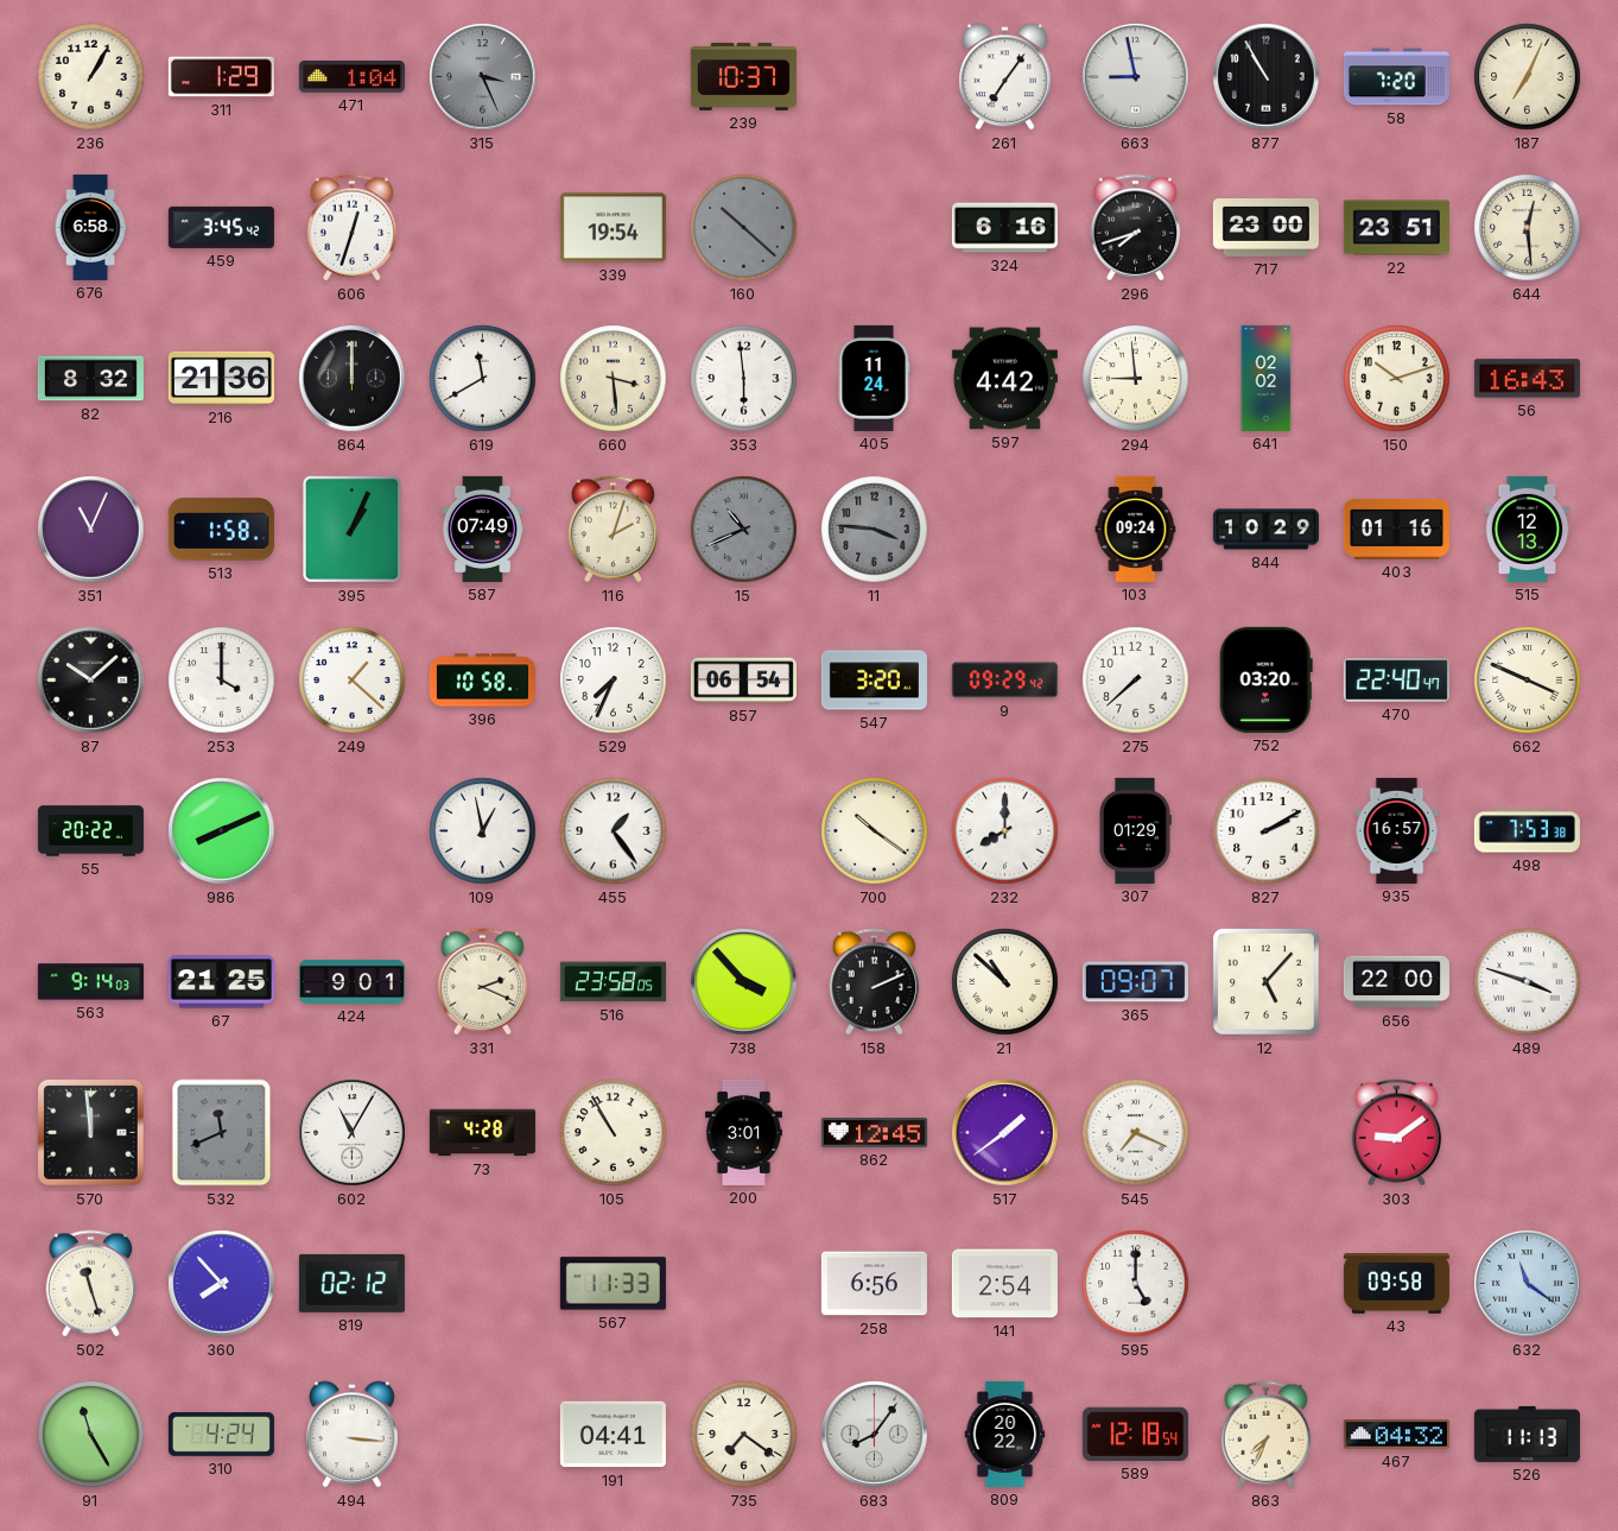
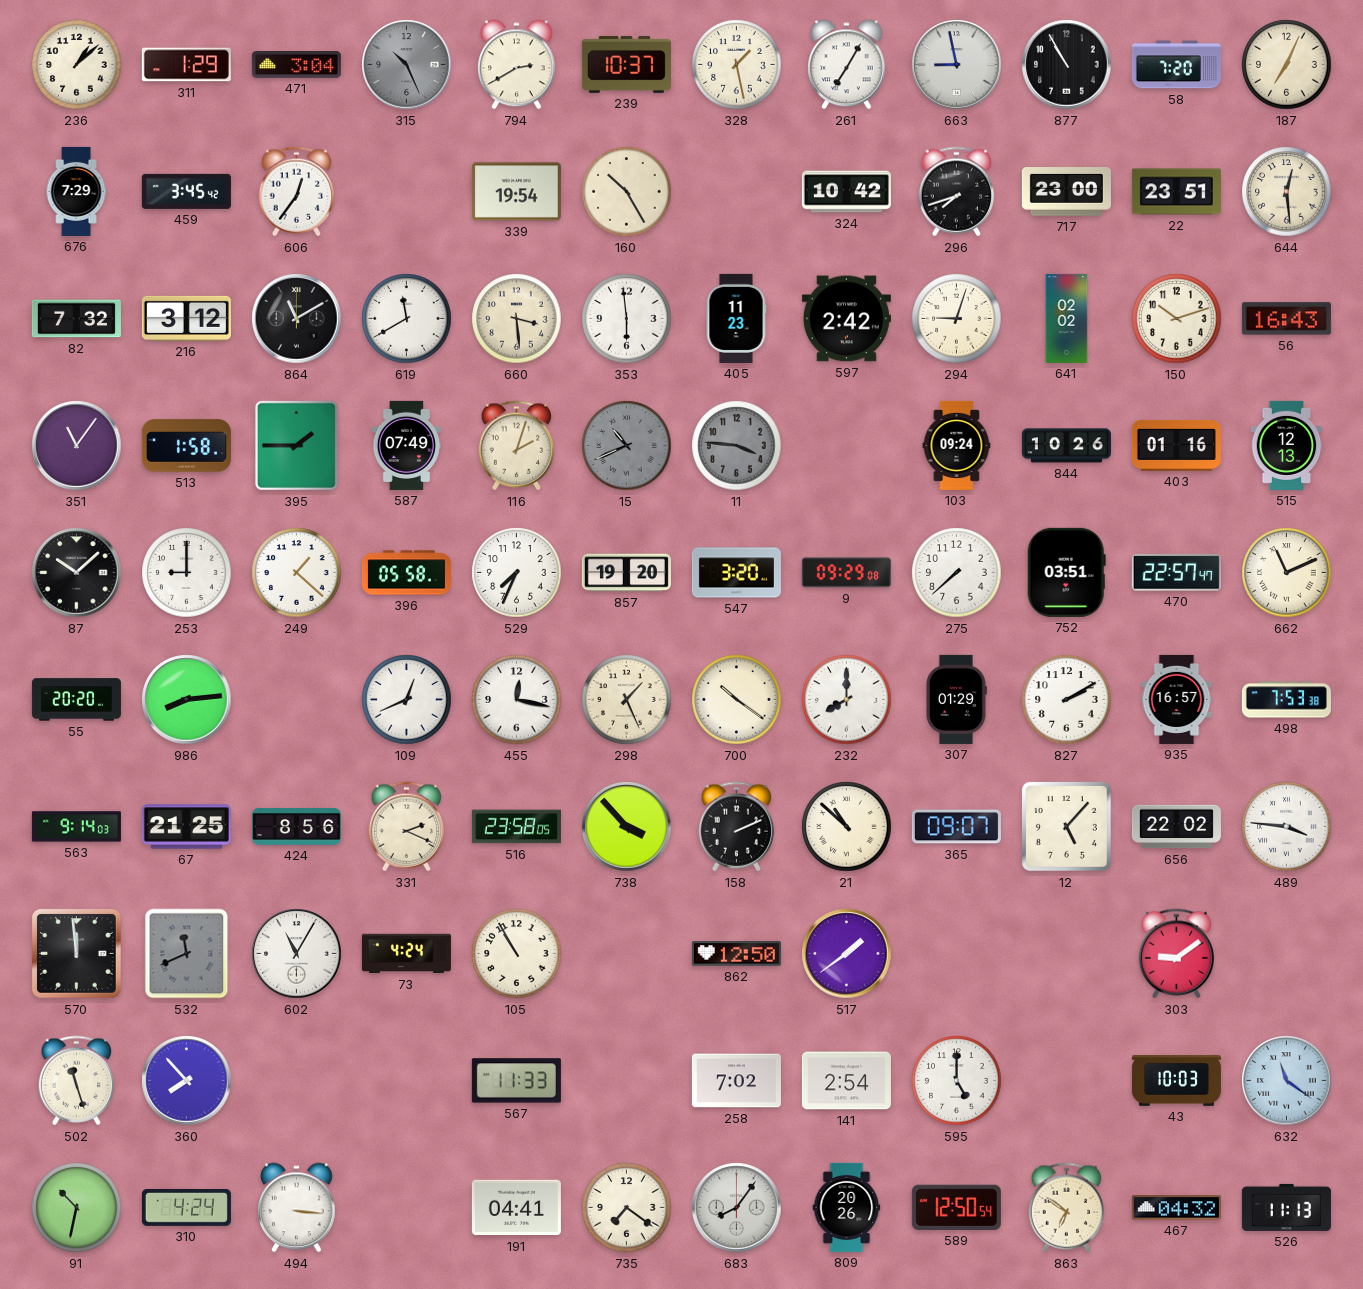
236: 1:05 -> 1:08 (77, 65)
471: 1:04 -> 3:04 (296, 65)
315: 3:26 -> 10:26 (407, 65)
794: none -> 2:40 (517, 65)
328: none -> 1:28 (737, 65)
261: 7:06 -> 7:05 (847, 65)
676: 6:58 -> 7:29 (76, 191)
606: 12:33 -> 12:36 (297, 192)
160: 10:22 -> 10:25 (627, 192)
160 dial: grey -> cream (627, 192)
324: 6:16 -> 10:42 (846, 192)
82: 8:32 -> 7:32 (76, 319)
216: 21:36 -> 3:12 (186, 318)
864: 12:00 -> 11:10 (297, 319)
405: 11:24 -> 11:23 (736, 318)
597: 4:42 -> 2:42 (846, 319)
294: 8:59 -> 9:03 (957, 319)
351: 11:04 -> 11:06 (77, 446)
395: 1:04 -> 1:45 (296, 445)
844: 10:29 -> 10:26 (1066, 446)
253: 4:00 -> 9:00 (187, 573)
396: 10:58 -> 05:58 (406, 573)
857: 06:54 -> 19:20 (626, 573)
9: 09:29:42 -> 09:29:08 (846, 573)
752: 03:20 -> 03:51 (1066, 572)
470: 22:40 -> 22:57 (1176, 573)
662: 3:49 -> 11:11 (1287, 573)
55: 20:22 -> 20:20 (76, 700)
986: 8:11 -> 8:14 (187, 700)
109: 12:58 -> 12:41 (407, 700)
455: 1:24 -> 12:17 (517, 700)
298: none -> 1:26 (627, 700)
424: 9:01 -> 8:56 (296, 827)
656: 22:00 -> 22:02 (1176, 827)
489: 3:48 -> 3:46 (1287, 827)
73: 4:28 -> 4:24 (406, 954)
200: 3:01 -> none (743, 1132)
862: 12:45 -> 12:50 (736, 954)
545: 7:19 -> none (1136, 1133)
819: 02:12 -> none (351, 1283)
258: 6:56 -> 7:02 (736, 1081)
43: 09:58 -> 10:03 (1176, 1081)
91: 11:25 -> 10:32 (77, 1208)
809: 20:22 -> 20:26 (847, 1207)
589: 12:18 -> 12:50 (956, 1207)
863: 7:34 -> 6:51 (1067, 1208)
